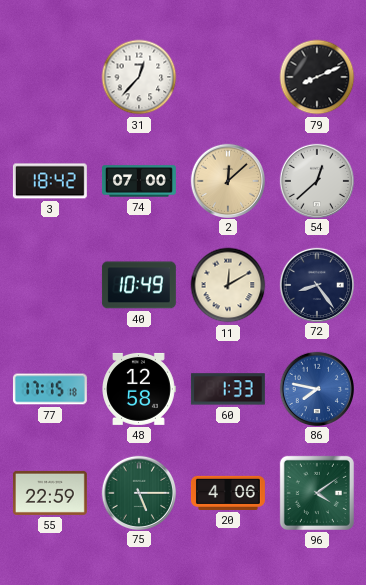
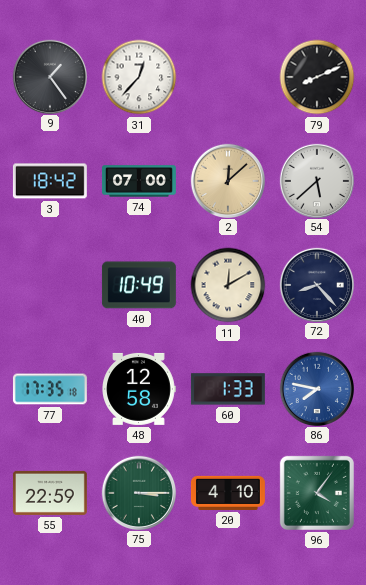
9: none -> 1:24 (49, 76)
54: 12:38 -> 5:38 (316, 180)
72: 8:24 -> 8:23 (316, 284)
77: 17:15 -> 17:35 (50, 389)
75: 5:15 -> 3:15 (138, 492)
20: 4:06 -> 4:10 (228, 493)
96: 4:09 -> 4:06 (317, 493)
